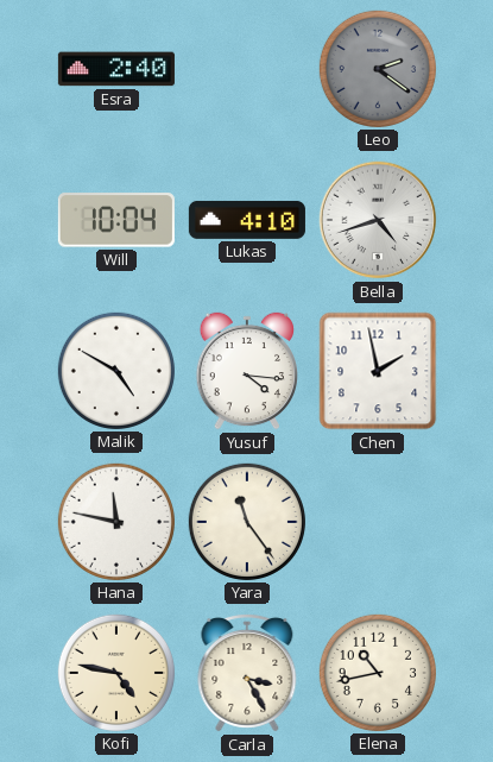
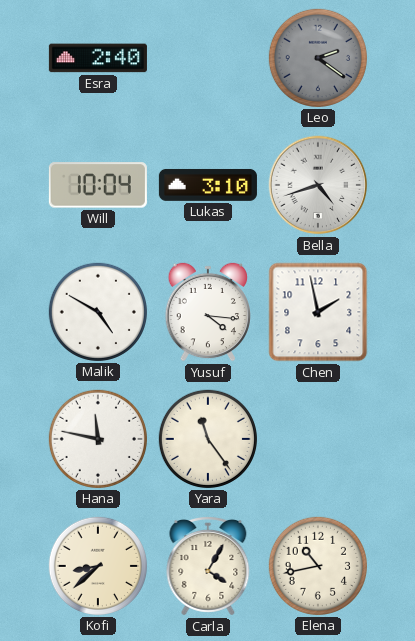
Lukas: 4:10 -> 3:10 (208, 185)
Kofi: 4:47 -> 8:38 (98, 566)
Carla: 3:25 -> 4:05 (208, 566)
